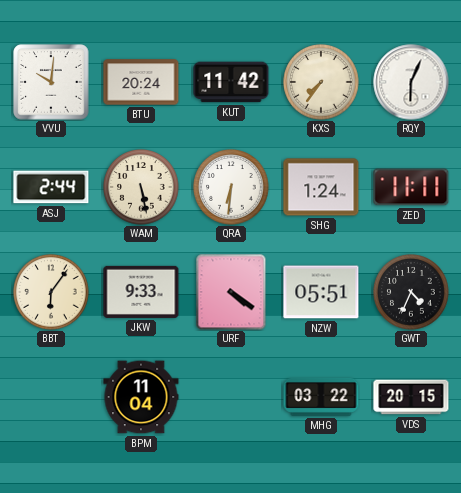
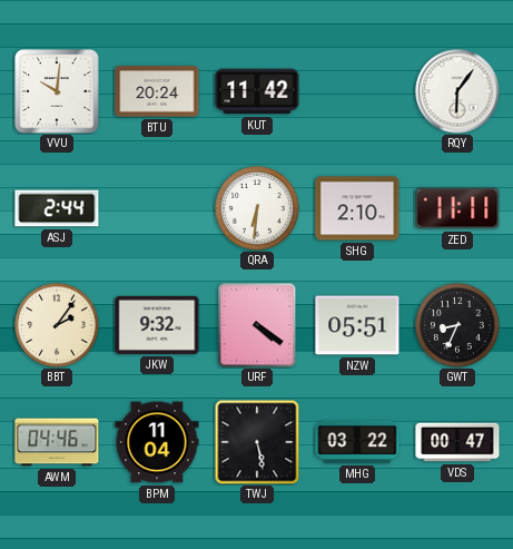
KXS: 7:36 -> none (321, 82)
RQY: 6:04 -> 6:06 (457, 91)
WAM: 5:28 -> none (141, 187)
SHG: 1:24 -> 2:10 (357, 208)
BBT: 6:06 -> 2:06 (57, 325)
JKW: 9:33 -> 9:32 (157, 325)
GWT: 4:34 -> 8:34 (457, 325)
AWM: none -> 04:46 (57, 442)
TWJ: none -> 5:28 (257, 442)
VDS: 20:15 -> 00:47 (457, 442)
